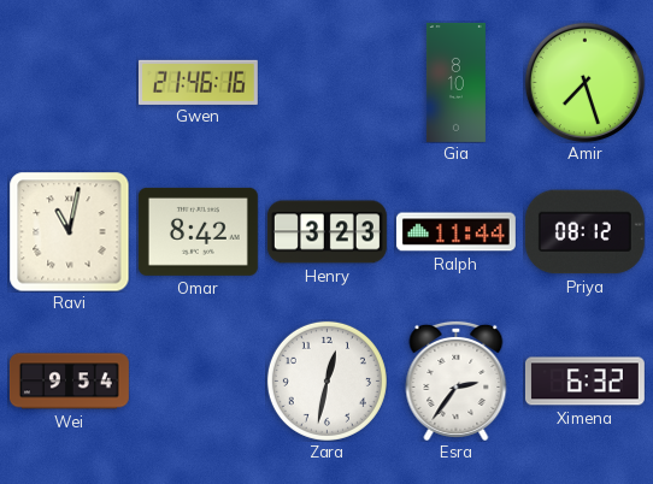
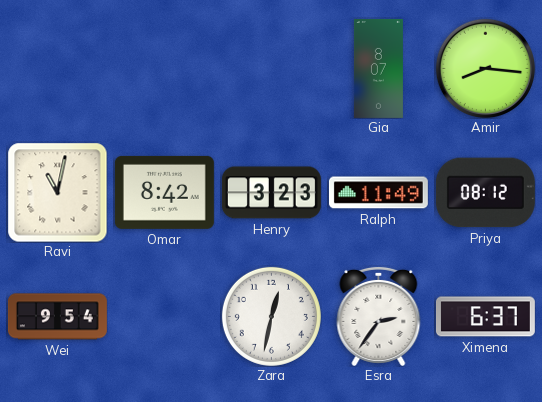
Gwen: 21:46 -> none (198, 82)
Gia: 8:10 -> 8:07 (378, 68)
Amir: 7:27 -> 8:16 (485, 68)
Ralph: 11:44 -> 11:49 (378, 193)
Ximena: 6:32 -> 6:37 (485, 317)
